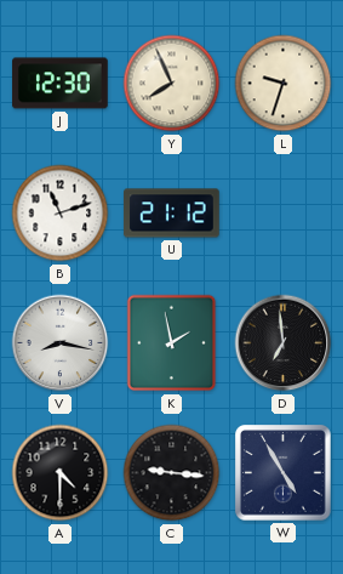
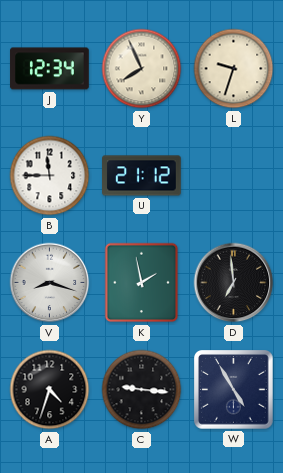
J: 12:30 -> 12:34 (50, 69)
B: 11:12 -> 11:45 (50, 176)
V: 8:17 -> 8:18 (50, 283)
A: 4:30 -> 4:33 (50, 390)
